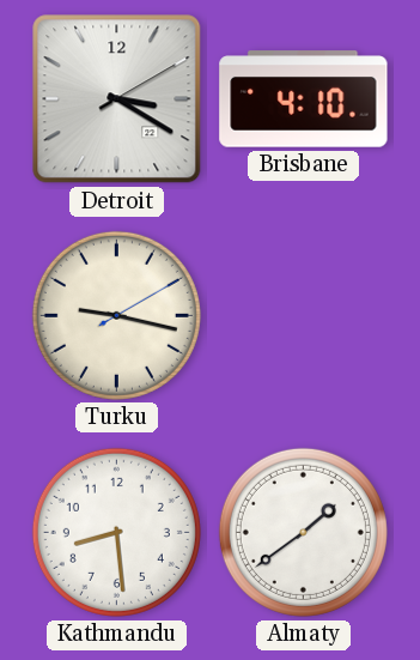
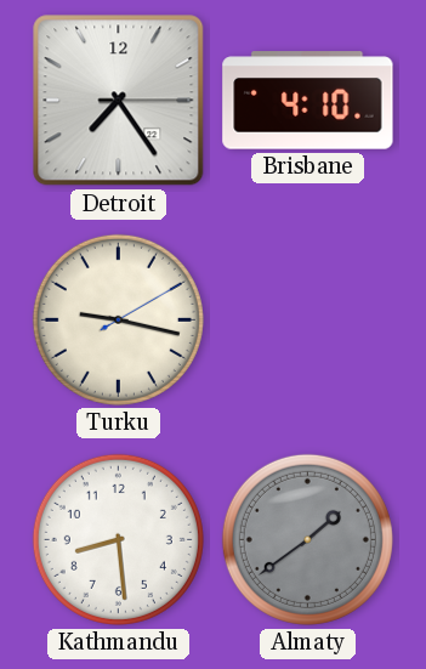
Detroit: 3:20 -> 7:24 (119, 101)
Almaty dial: white -> grey (307, 539)
